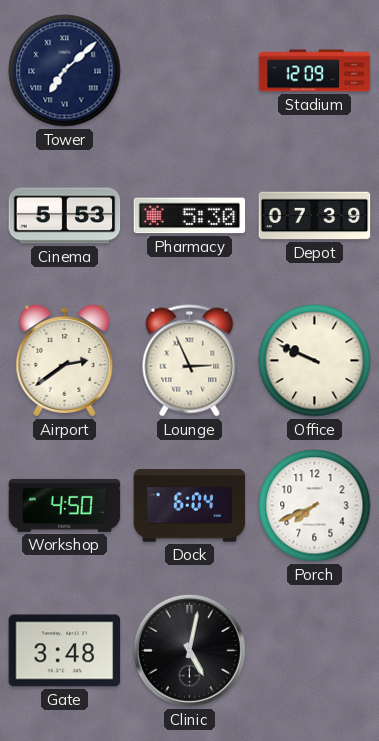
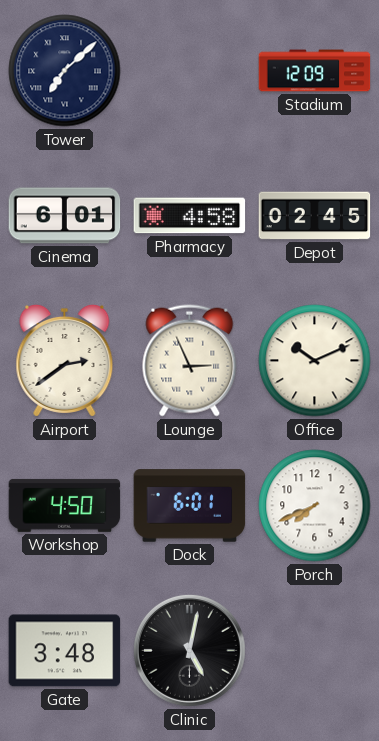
Cinema: 5:53 -> 6:01 (65, 216)
Pharmacy: 5:30 -> 4:58 (190, 216)
Depot: 07:39 -> 02:45 (315, 216)
Office: 9:49 -> 10:11 (315, 361)
Dock: 6:04 -> 6:01 (190, 506)
